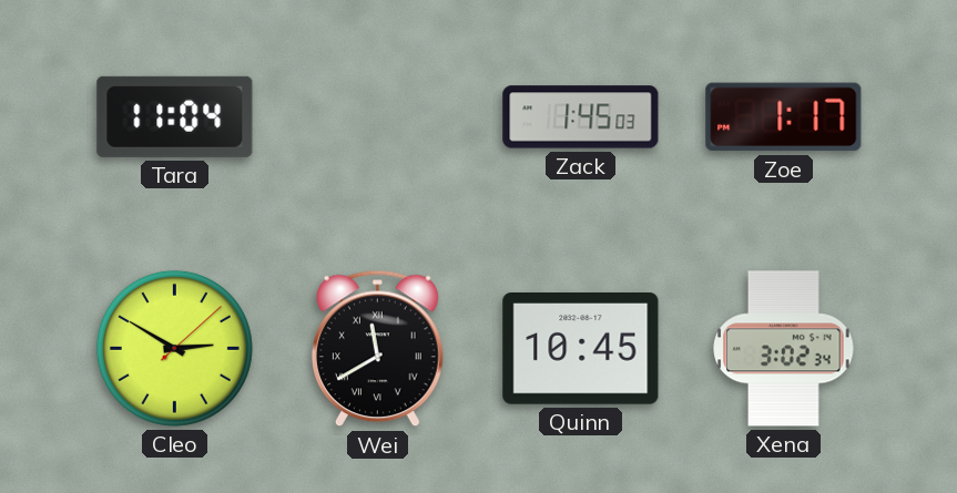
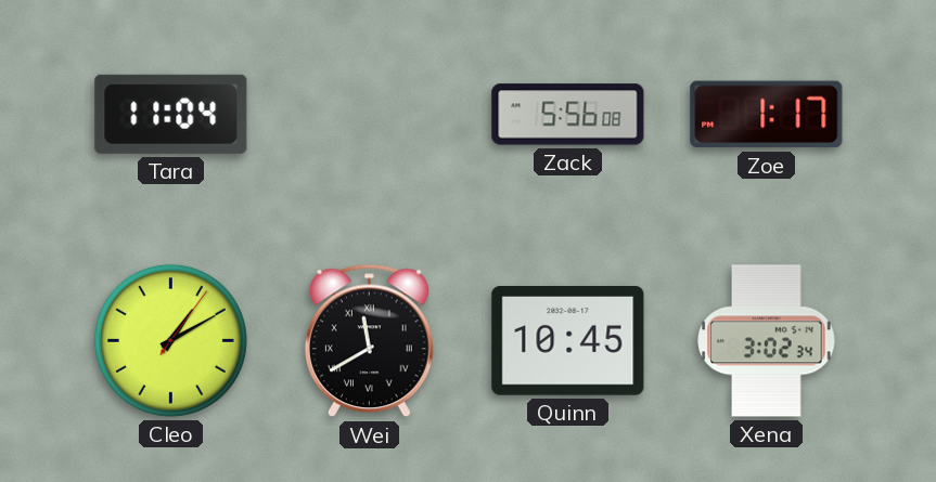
Zack: 1:45 -> 5:56 (568, 115)
Cleo: 2:50 -> 1:10 (170, 340)
